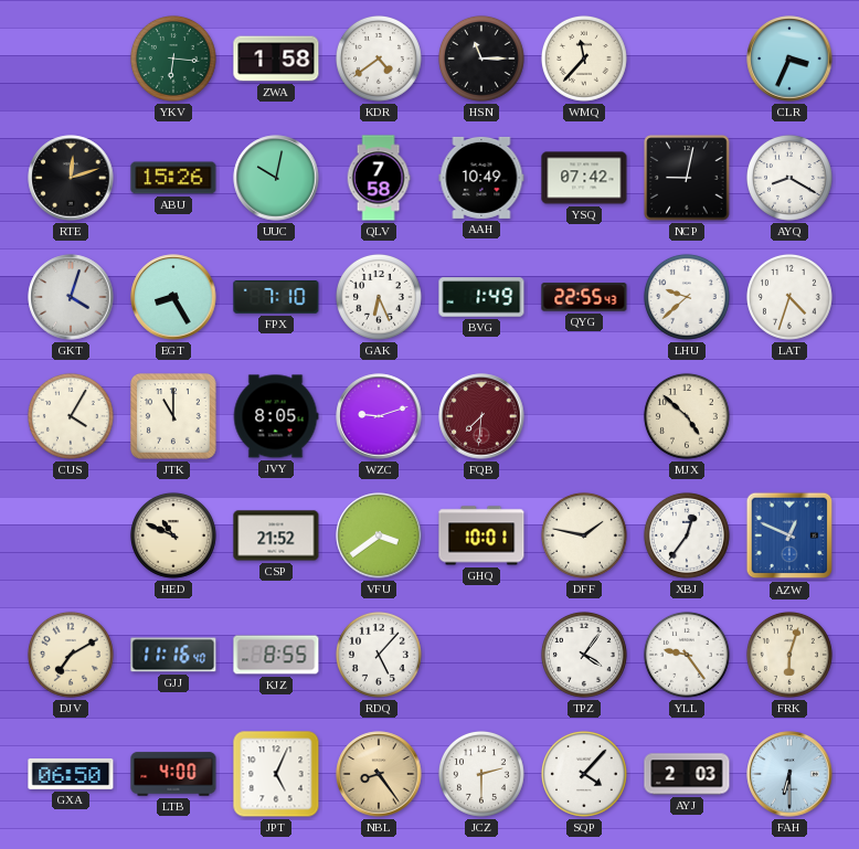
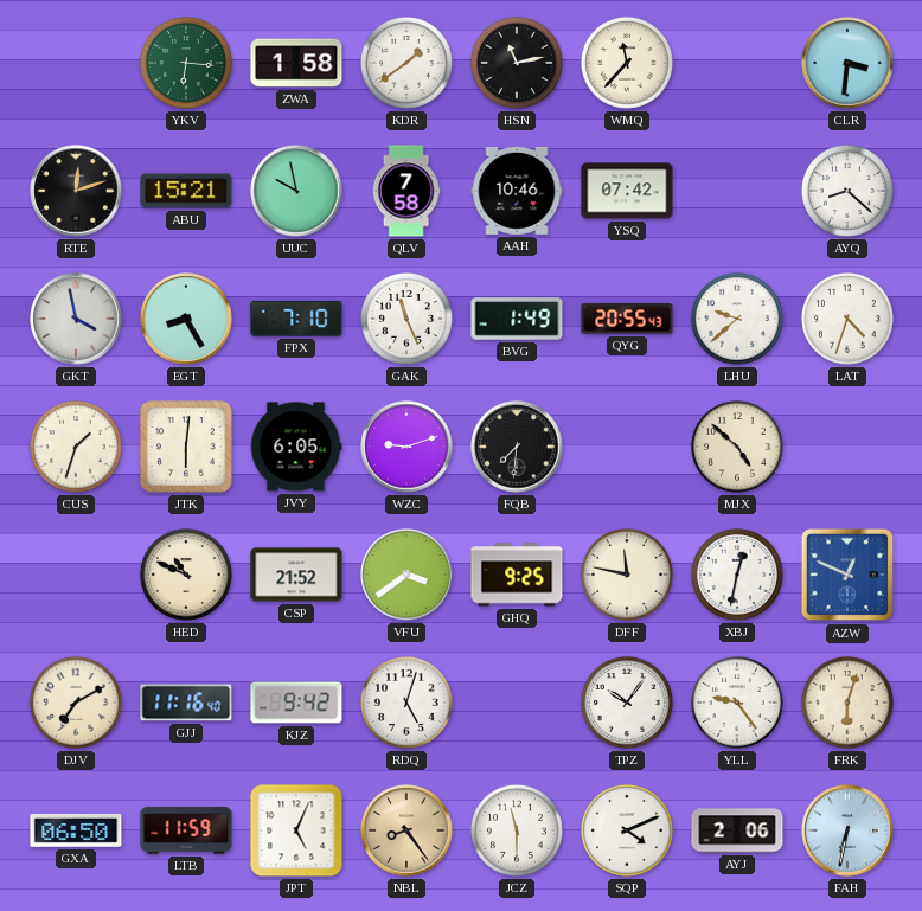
KDR: 4:39 -> 1:39 (406, 63)
HSN: 11:15 -> 11:13 (517, 63)
CLR: 3:34 -> 3:31 (847, 63)
ABU: 15:26 -> 15:21 (186, 191)
UUC: 10:02 -> 9:58 (296, 191)
AAH: 10:49 -> 10:46 (517, 191)
NCP: 9:02 -> none (687, 178)
AYQ: 8:20 -> 8:22 (847, 191)
GKT: 4:03 -> 3:58 (76, 319)
GAK: 6:26 -> 11:26 (406, 319)
QYG: 22:55 -> 20:55 (627, 319)
CUS: 4:05 -> 1:33 (76, 447)
JTK: 11:00 -> 6:01 (187, 448)
JVY: 8:05 -> 6:05 (296, 447)
FQB dial: burgundy -> black (517, 447)
GHQ: 10:01 -> 9:25 (517, 575)
DFF: 1:47 -> 11:47 (627, 575)
XBJ: 12:36 -> 12:32 (737, 575)
KJZ: 8:55 -> 9:42 (296, 703)
RDQ: 5:07 -> 5:03 (406, 703)
TPZ: 4:06 -> 10:06 (627, 703)
LTB: 4:00 -> 11:59 (186, 830)
JCZ: 2:30 -> 11:30 (517, 830)
SQP: 4:07 -> 4:11 (627, 830)
AYJ: 2:03 -> 2:06 (737, 830)
FAH: 6:30 -> 6:32 (847, 830)
